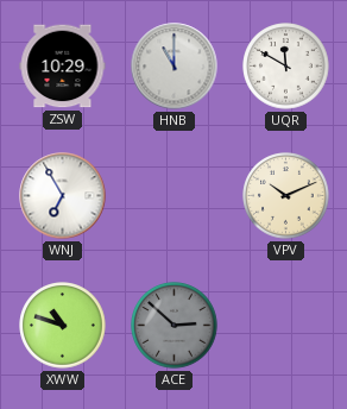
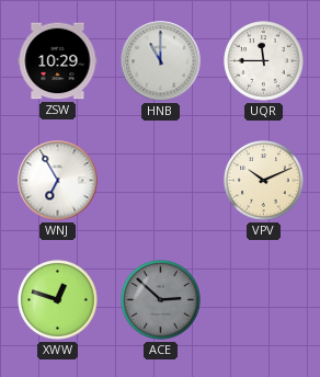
UQR: 11:50 -> 11:45 (264, 61)
XWW: 10:48 -> 12:48 (58, 300)
